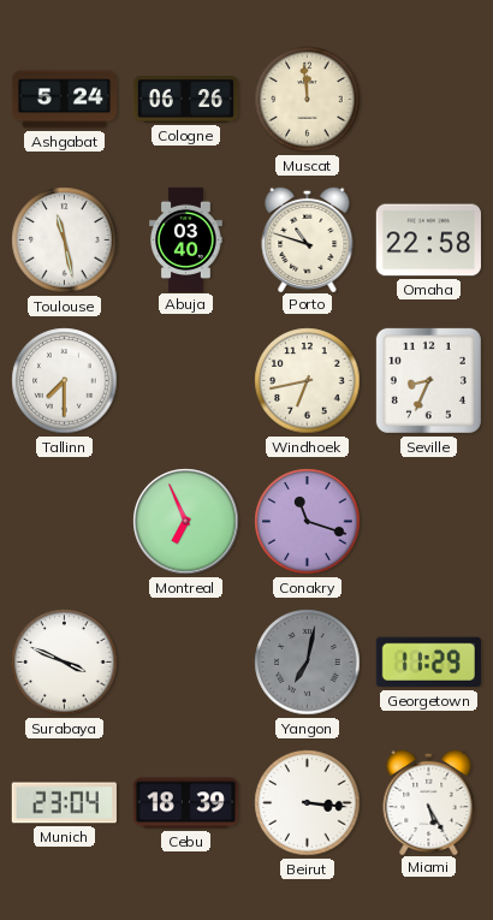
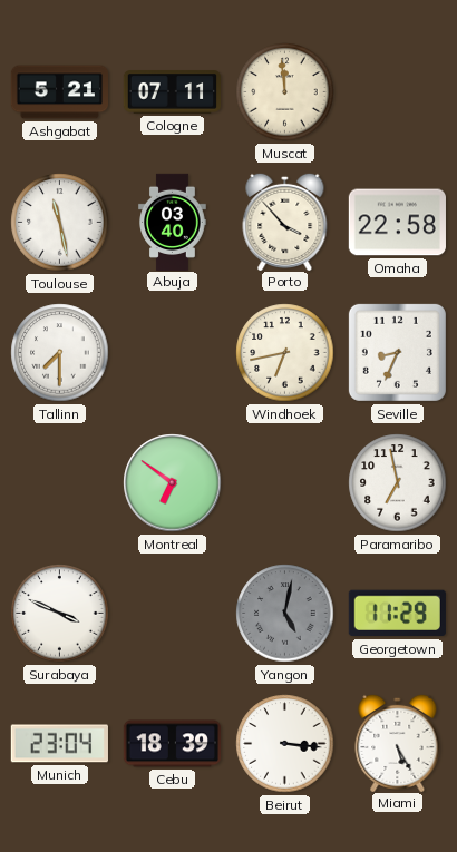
Ashgabat: 5:24 -> 5:21 (59, 92)
Cologne: 06:26 -> 07:11 (172, 92)
Porto: 10:48 -> 3:53 (285, 221)
Montreal: 6:56 -> 6:51 (173, 483)
Conakry: 11:18 -> none (308, 522)
Paramaribo: none -> 6:58 (398, 483)
Yangon: 7:02 -> 5:02 (285, 614)
